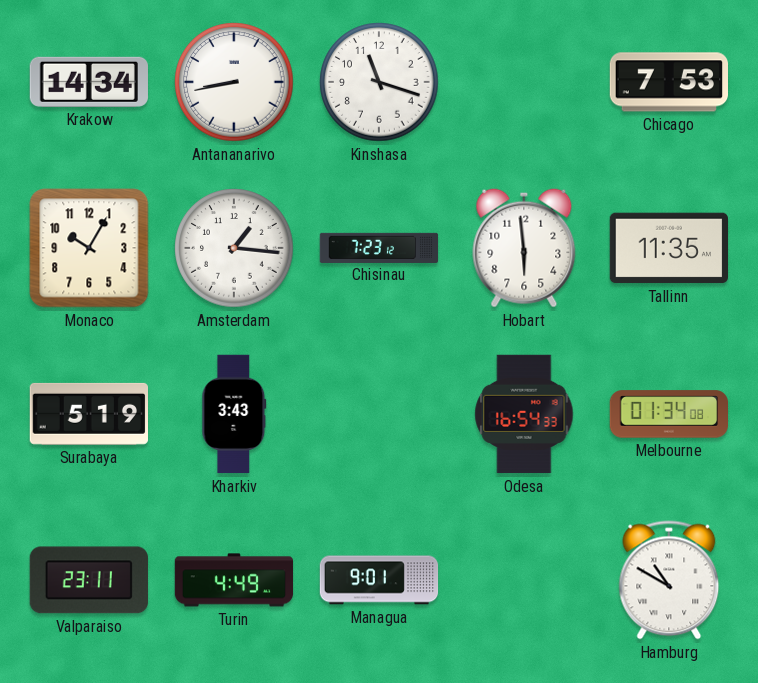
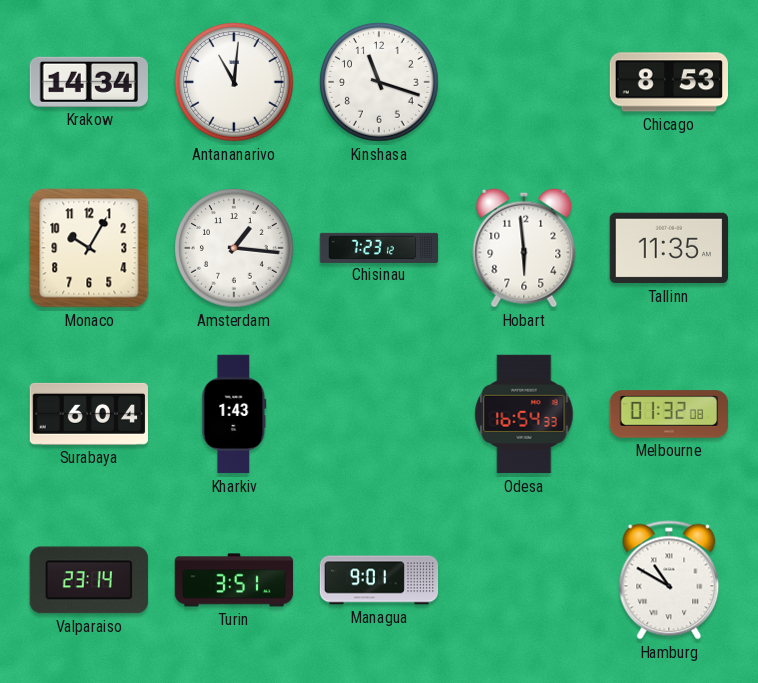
Antananarivo: 8:43 -> 11:01 (234, 82)
Chicago: 7:53 -> 8:53 (668, 82)
Surabaya: 5:19 -> 6:04 (88, 414)
Kharkiv: 3:43 -> 1:43 (234, 414)
Melbourne: 01:34 -> 01:32 (669, 414)
Valparaiso: 23:11 -> 23:14 (89, 580)
Turin: 4:49 -> 3:51 (234, 580)
